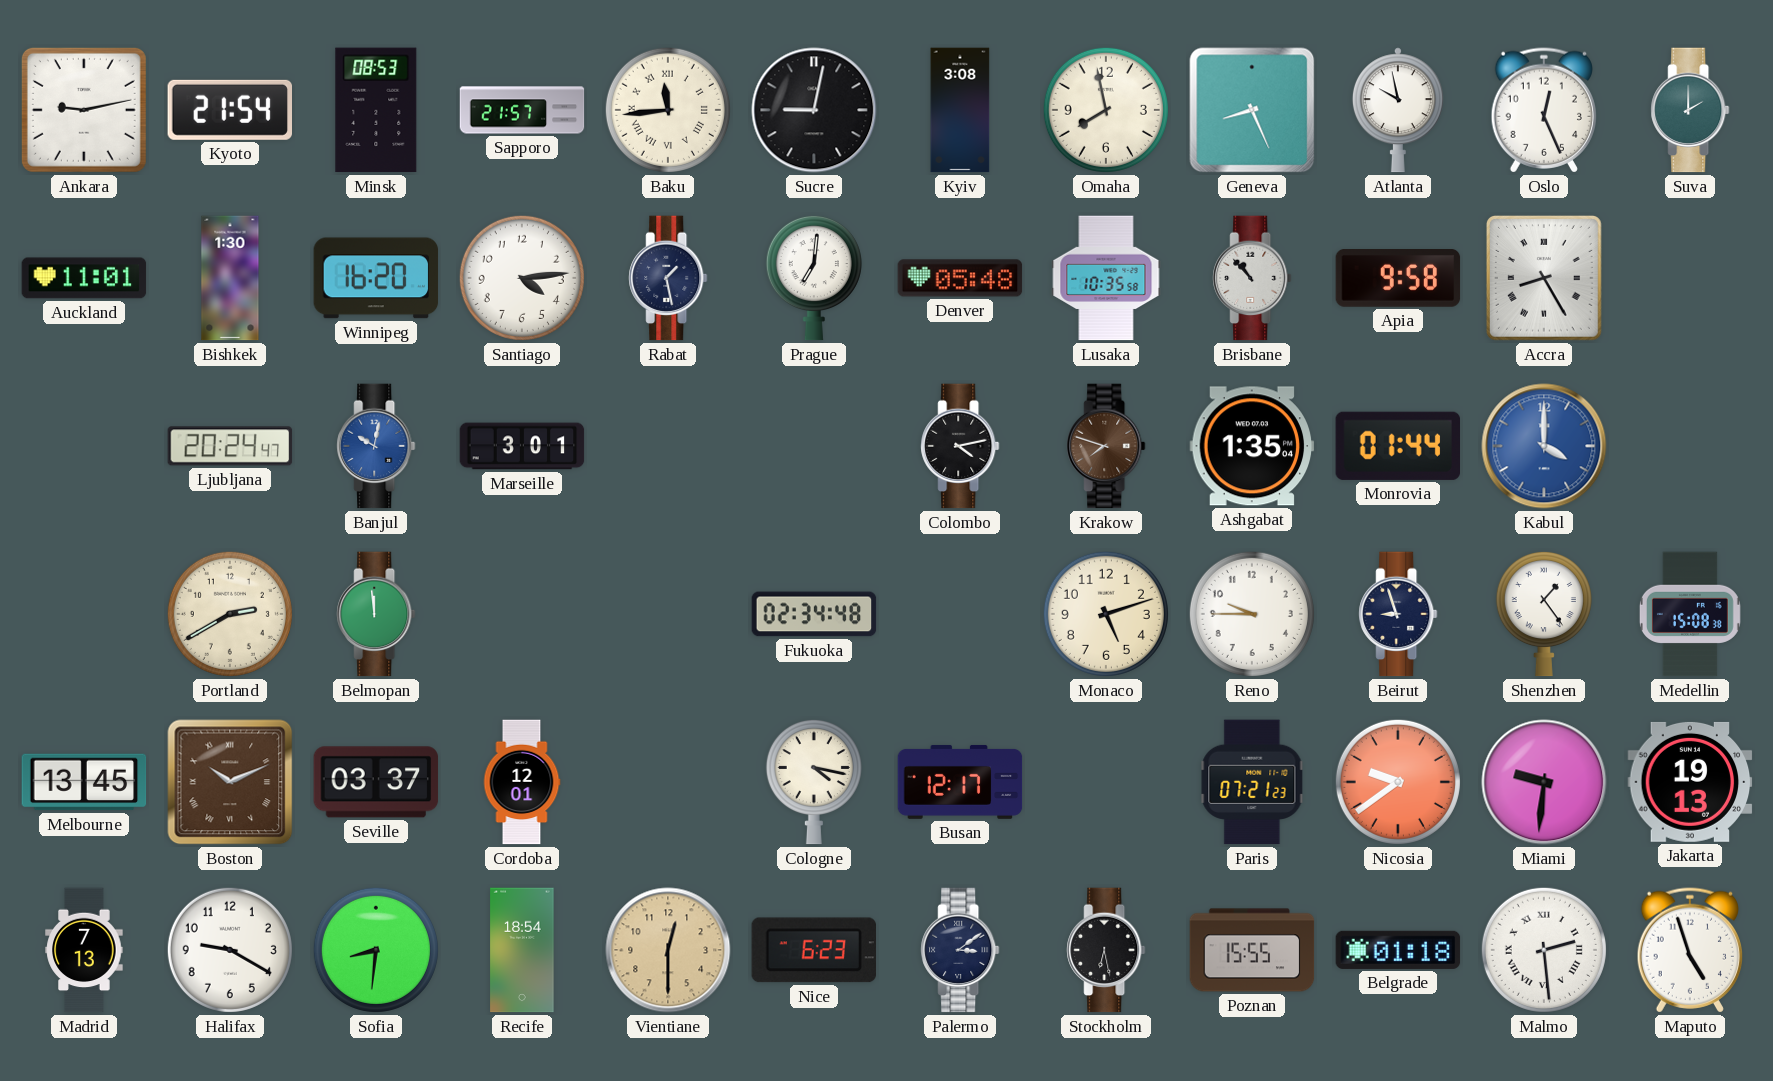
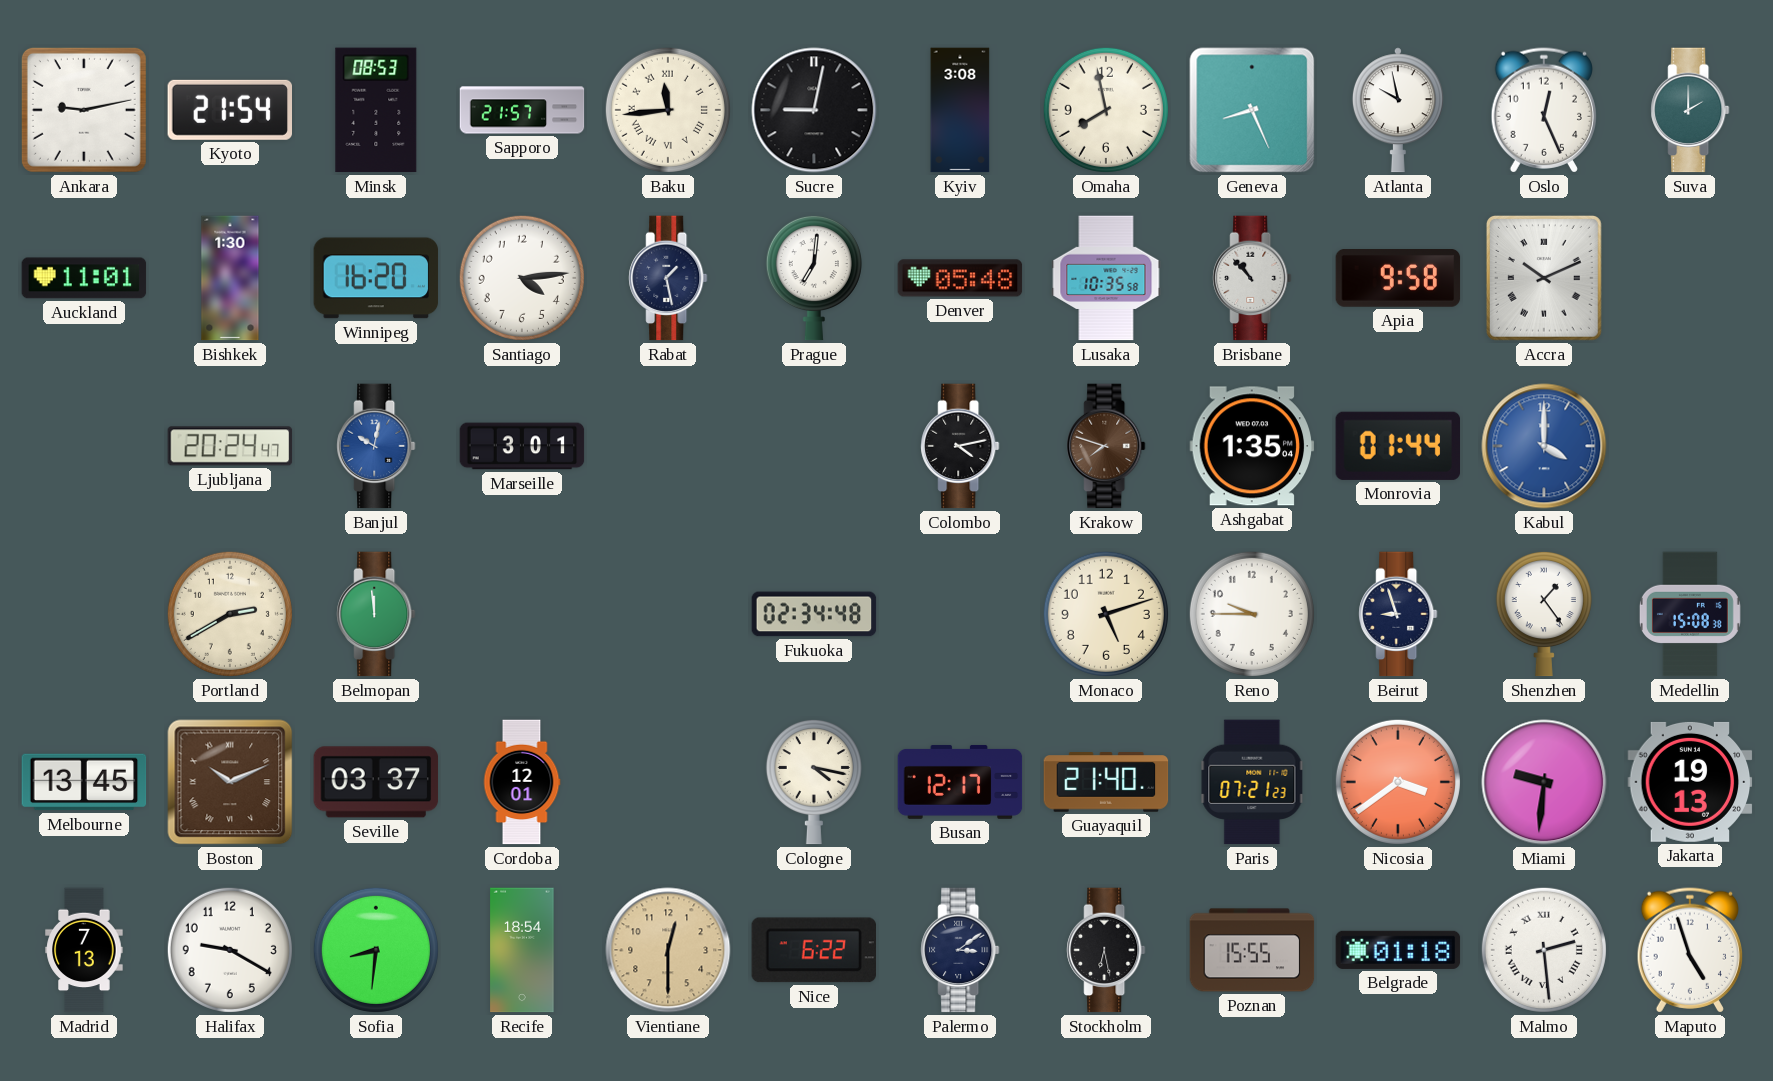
Accra: 8:25 -> 10:11 (1544, 278)
Guayaquil: none -> 21:40 (1106, 782)
Nicosia: 9:39 -> 3:39 (1398, 782)
Nice: 6:23 -> 6:22 (813, 950)
